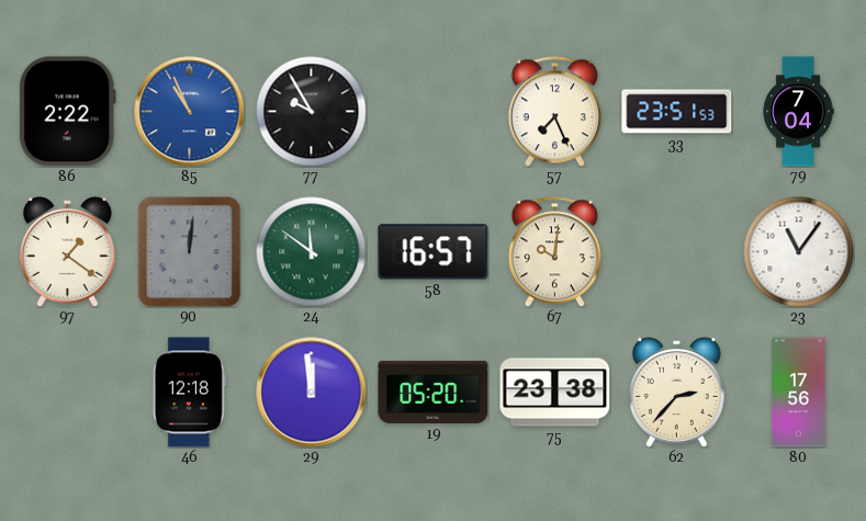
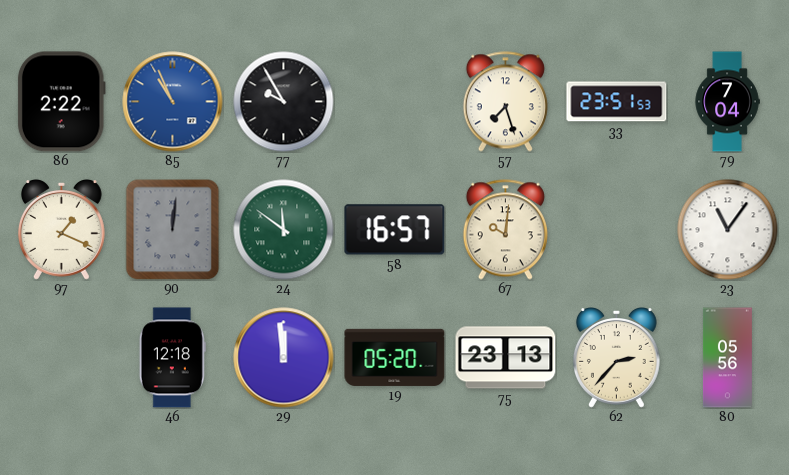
57: 7:26 -> 7:27 (505, 102)
97: 1:21 -> 1:19 (61, 230)
75: 23:38 -> 23:13 (506, 358)
80: 17:56 -> 05:56 (727, 358)
